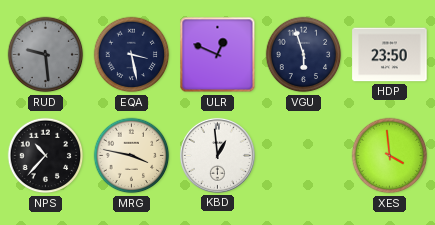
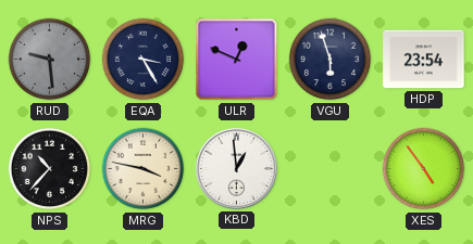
EQA: 3:28 -> 3:25 (144, 60)
HDP: 23:50 -> 23:54 (424, 60)
XES: 3:59 -> 4:54 (424, 169)
